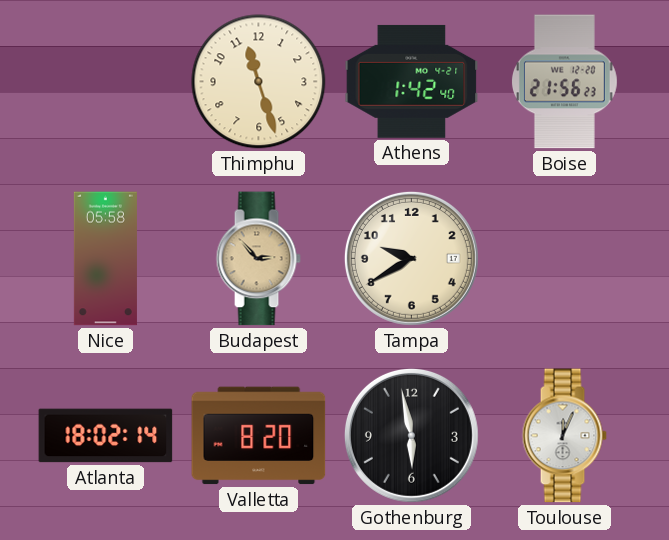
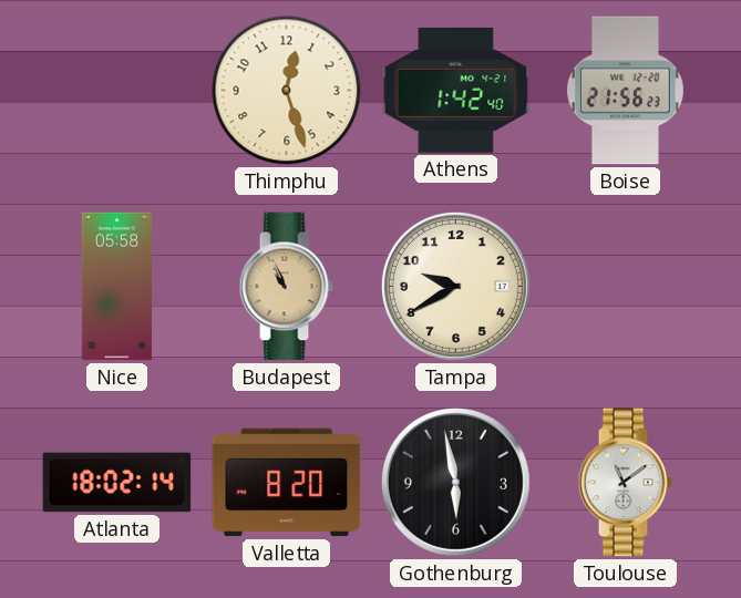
Thimphu: 11:27 -> 12:27 (287, 91)
Budapest: 2:53 -> 10:56 (286, 287)
Toulouse: 12:04 -> 11:09 (625, 483)
